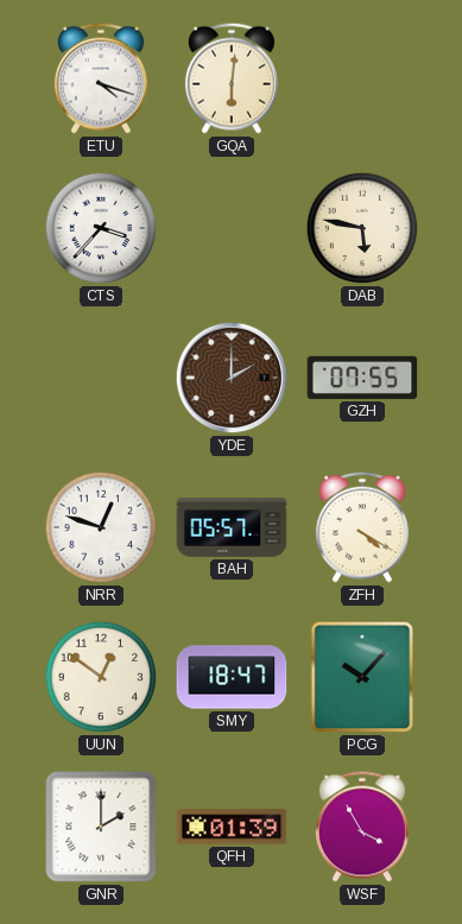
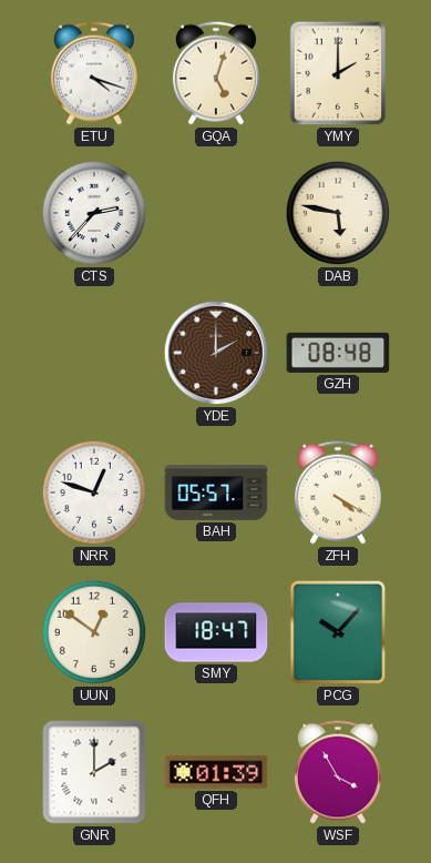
GQA: 6:01 -> 5:03 (216, 73)
YMY: none -> 2:00 (338, 73)
CTS: 3:37 -> 2:37 (94, 213)
GZH: 07:55 -> 08:48 (338, 353)
